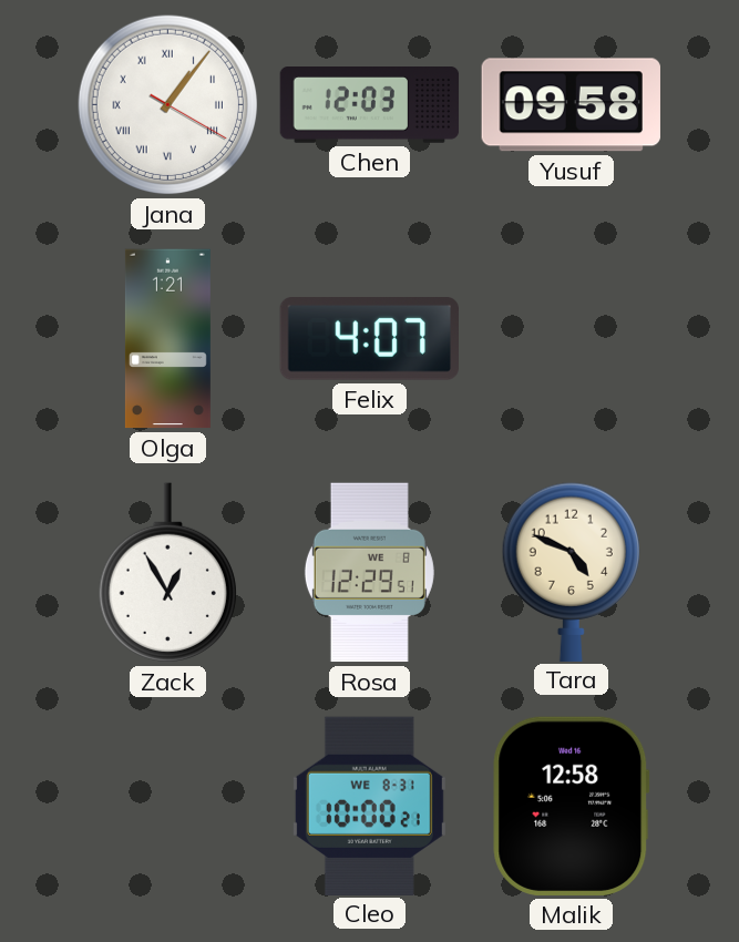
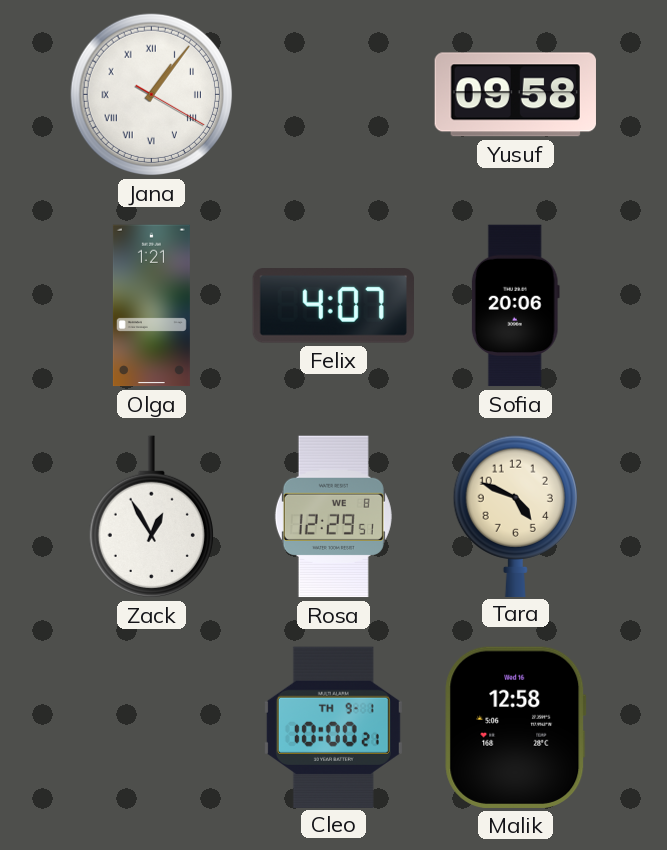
Chen: 12:03 -> none (370, 105)
Sofia: none -> 20:06 (515, 306)
Cleo date: WE 8-31 -> TH 9-1 (333, 727)
